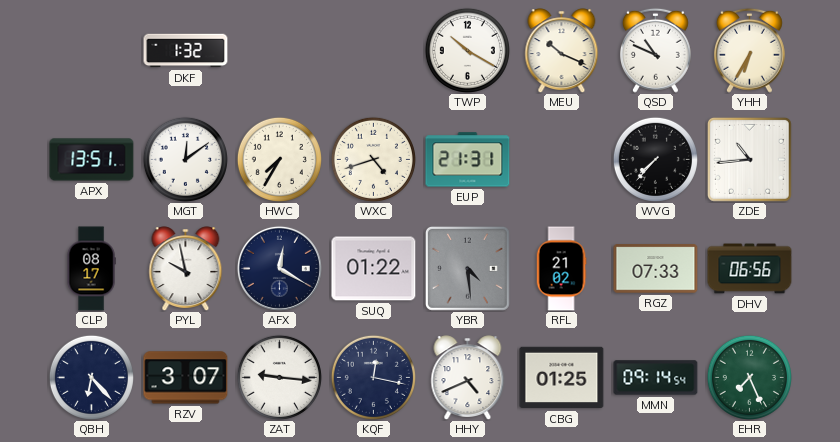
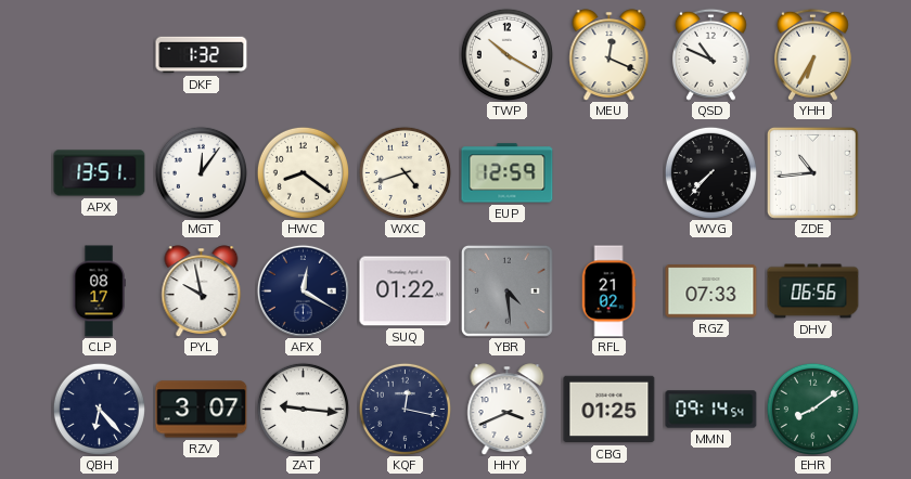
MEU: 10:19 -> 12:19 (610, 54)
MGT: 12:09 -> 12:06 (201, 172)
HWC: 7:35 -> 8:21 (303, 172)
EUP: 21:31 -> 12:59 (508, 173)
HHY: 4:41 -> 3:41 (508, 409)
EHR: 7:26 -> 8:09 (812, 409)
